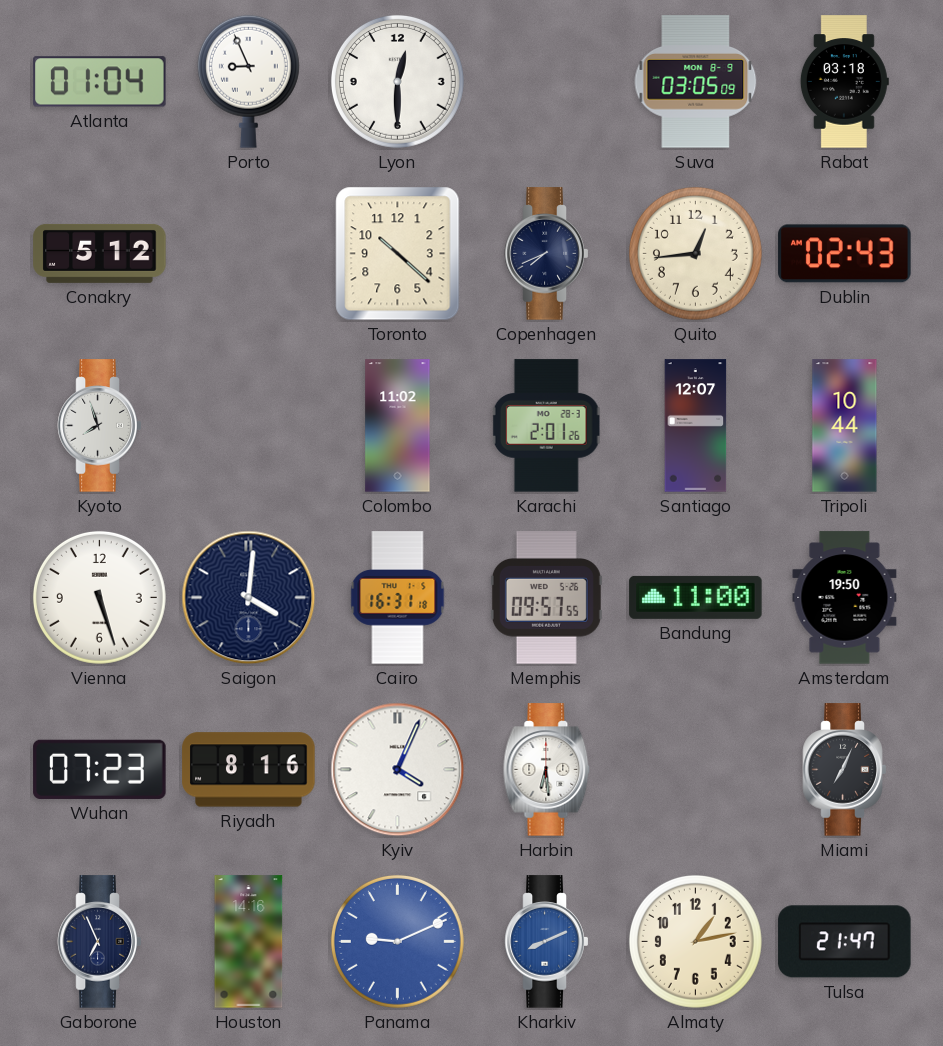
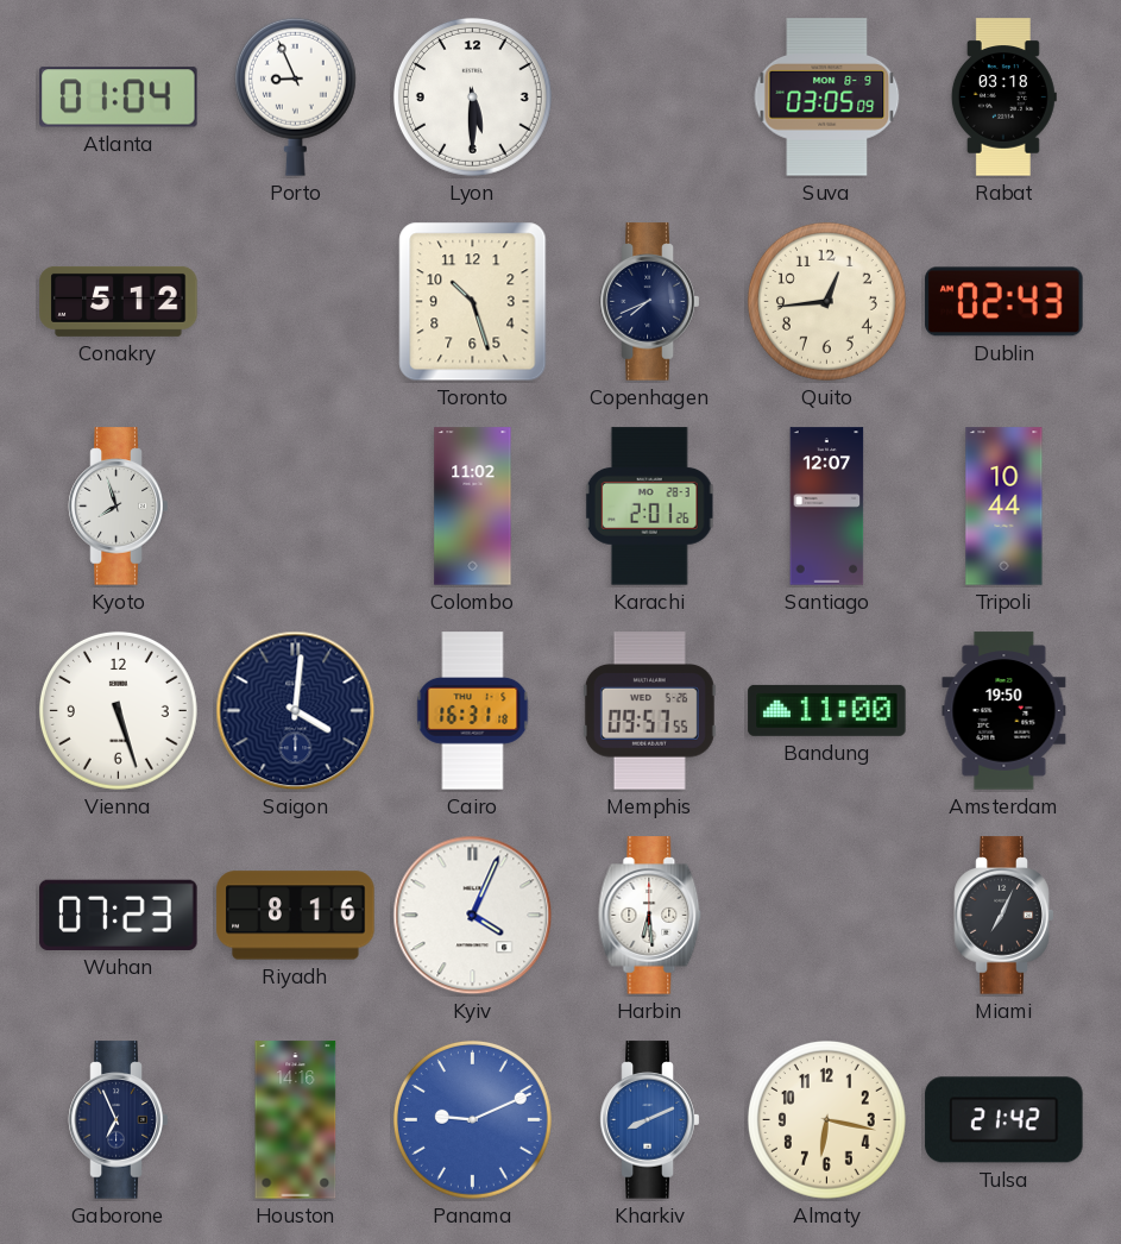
Lyon: 12:30 -> 5:30 (472, 96)
Toronto: 10:22 -> 10:27 (473, 302)
Almaty: 1:13 -> 6:17 (826, 1119)
Tulsa: 21:47 -> 21:42 (1005, 1120)
